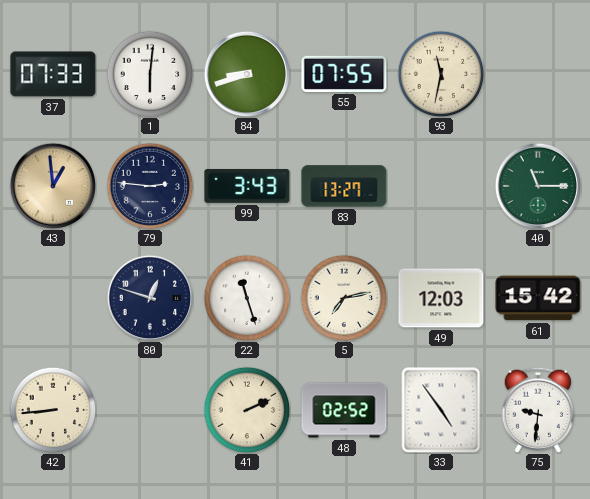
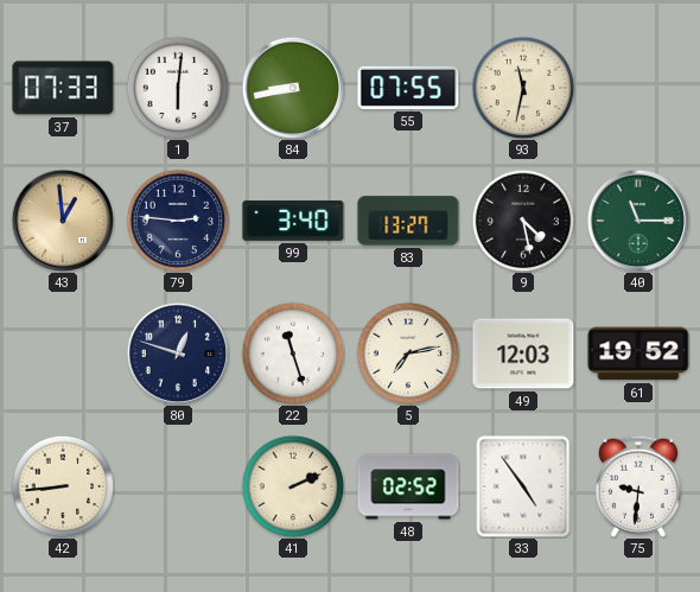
84: 8:42 -> 8:43 (292, 87)
99: 3:43 -> 3:40 (293, 221)
9: none -> 4:28 (523, 221)
61: 15:42 -> 19:52 (638, 354)
